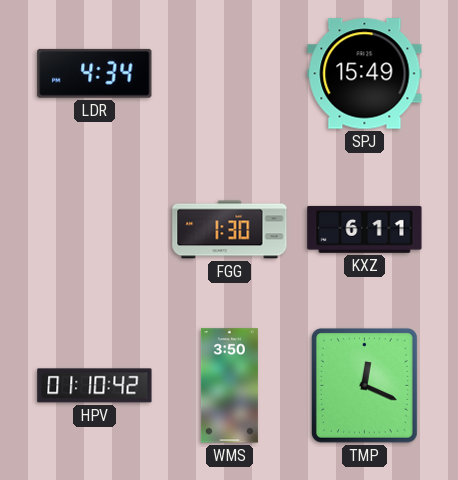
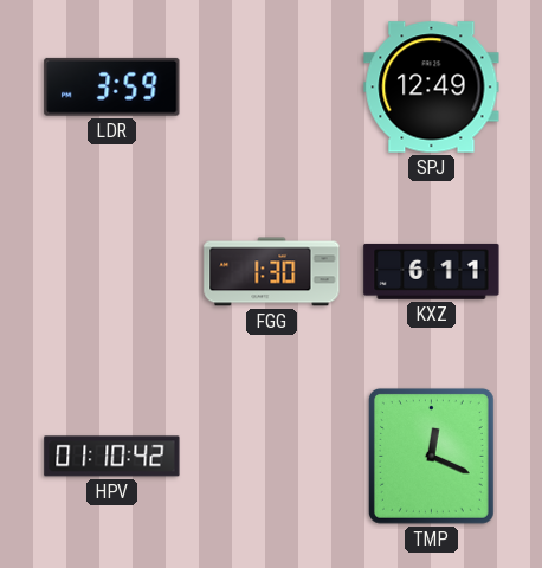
LDR: 4:34 -> 3:59 (112, 86)
SPJ: 15:49 -> 12:49 (432, 88)
WMS: 3:50 -> none (229, 386)
